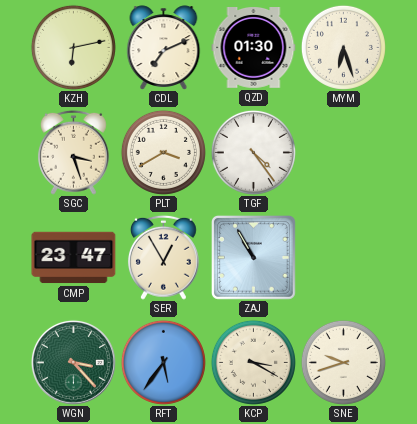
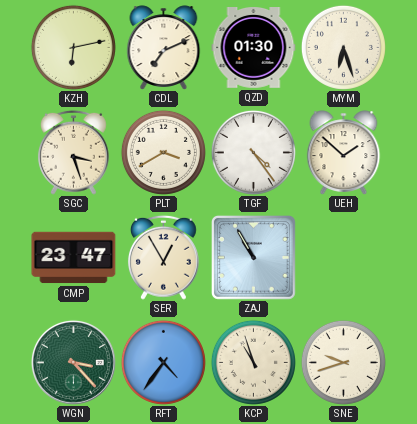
UEH: none -> 1:52 (344, 153)
RFT: 5:36 -> 4:36 (163, 362)
KCP: 3:20 -> 10:57 (253, 362)
